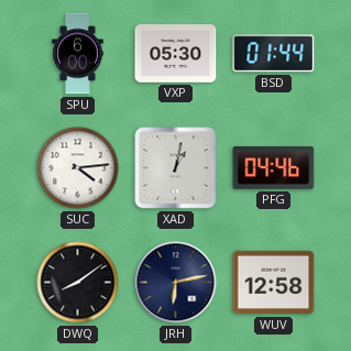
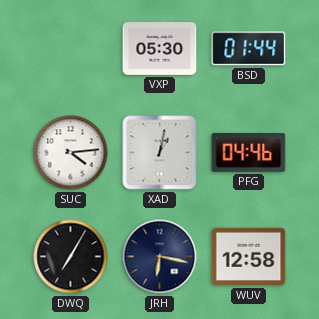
SPU: 6:00 -> none (78, 54)
DWQ: 8:09 -> 7:05 (71, 257)
JRH: 6:13 -> 6:17 (160, 257)
